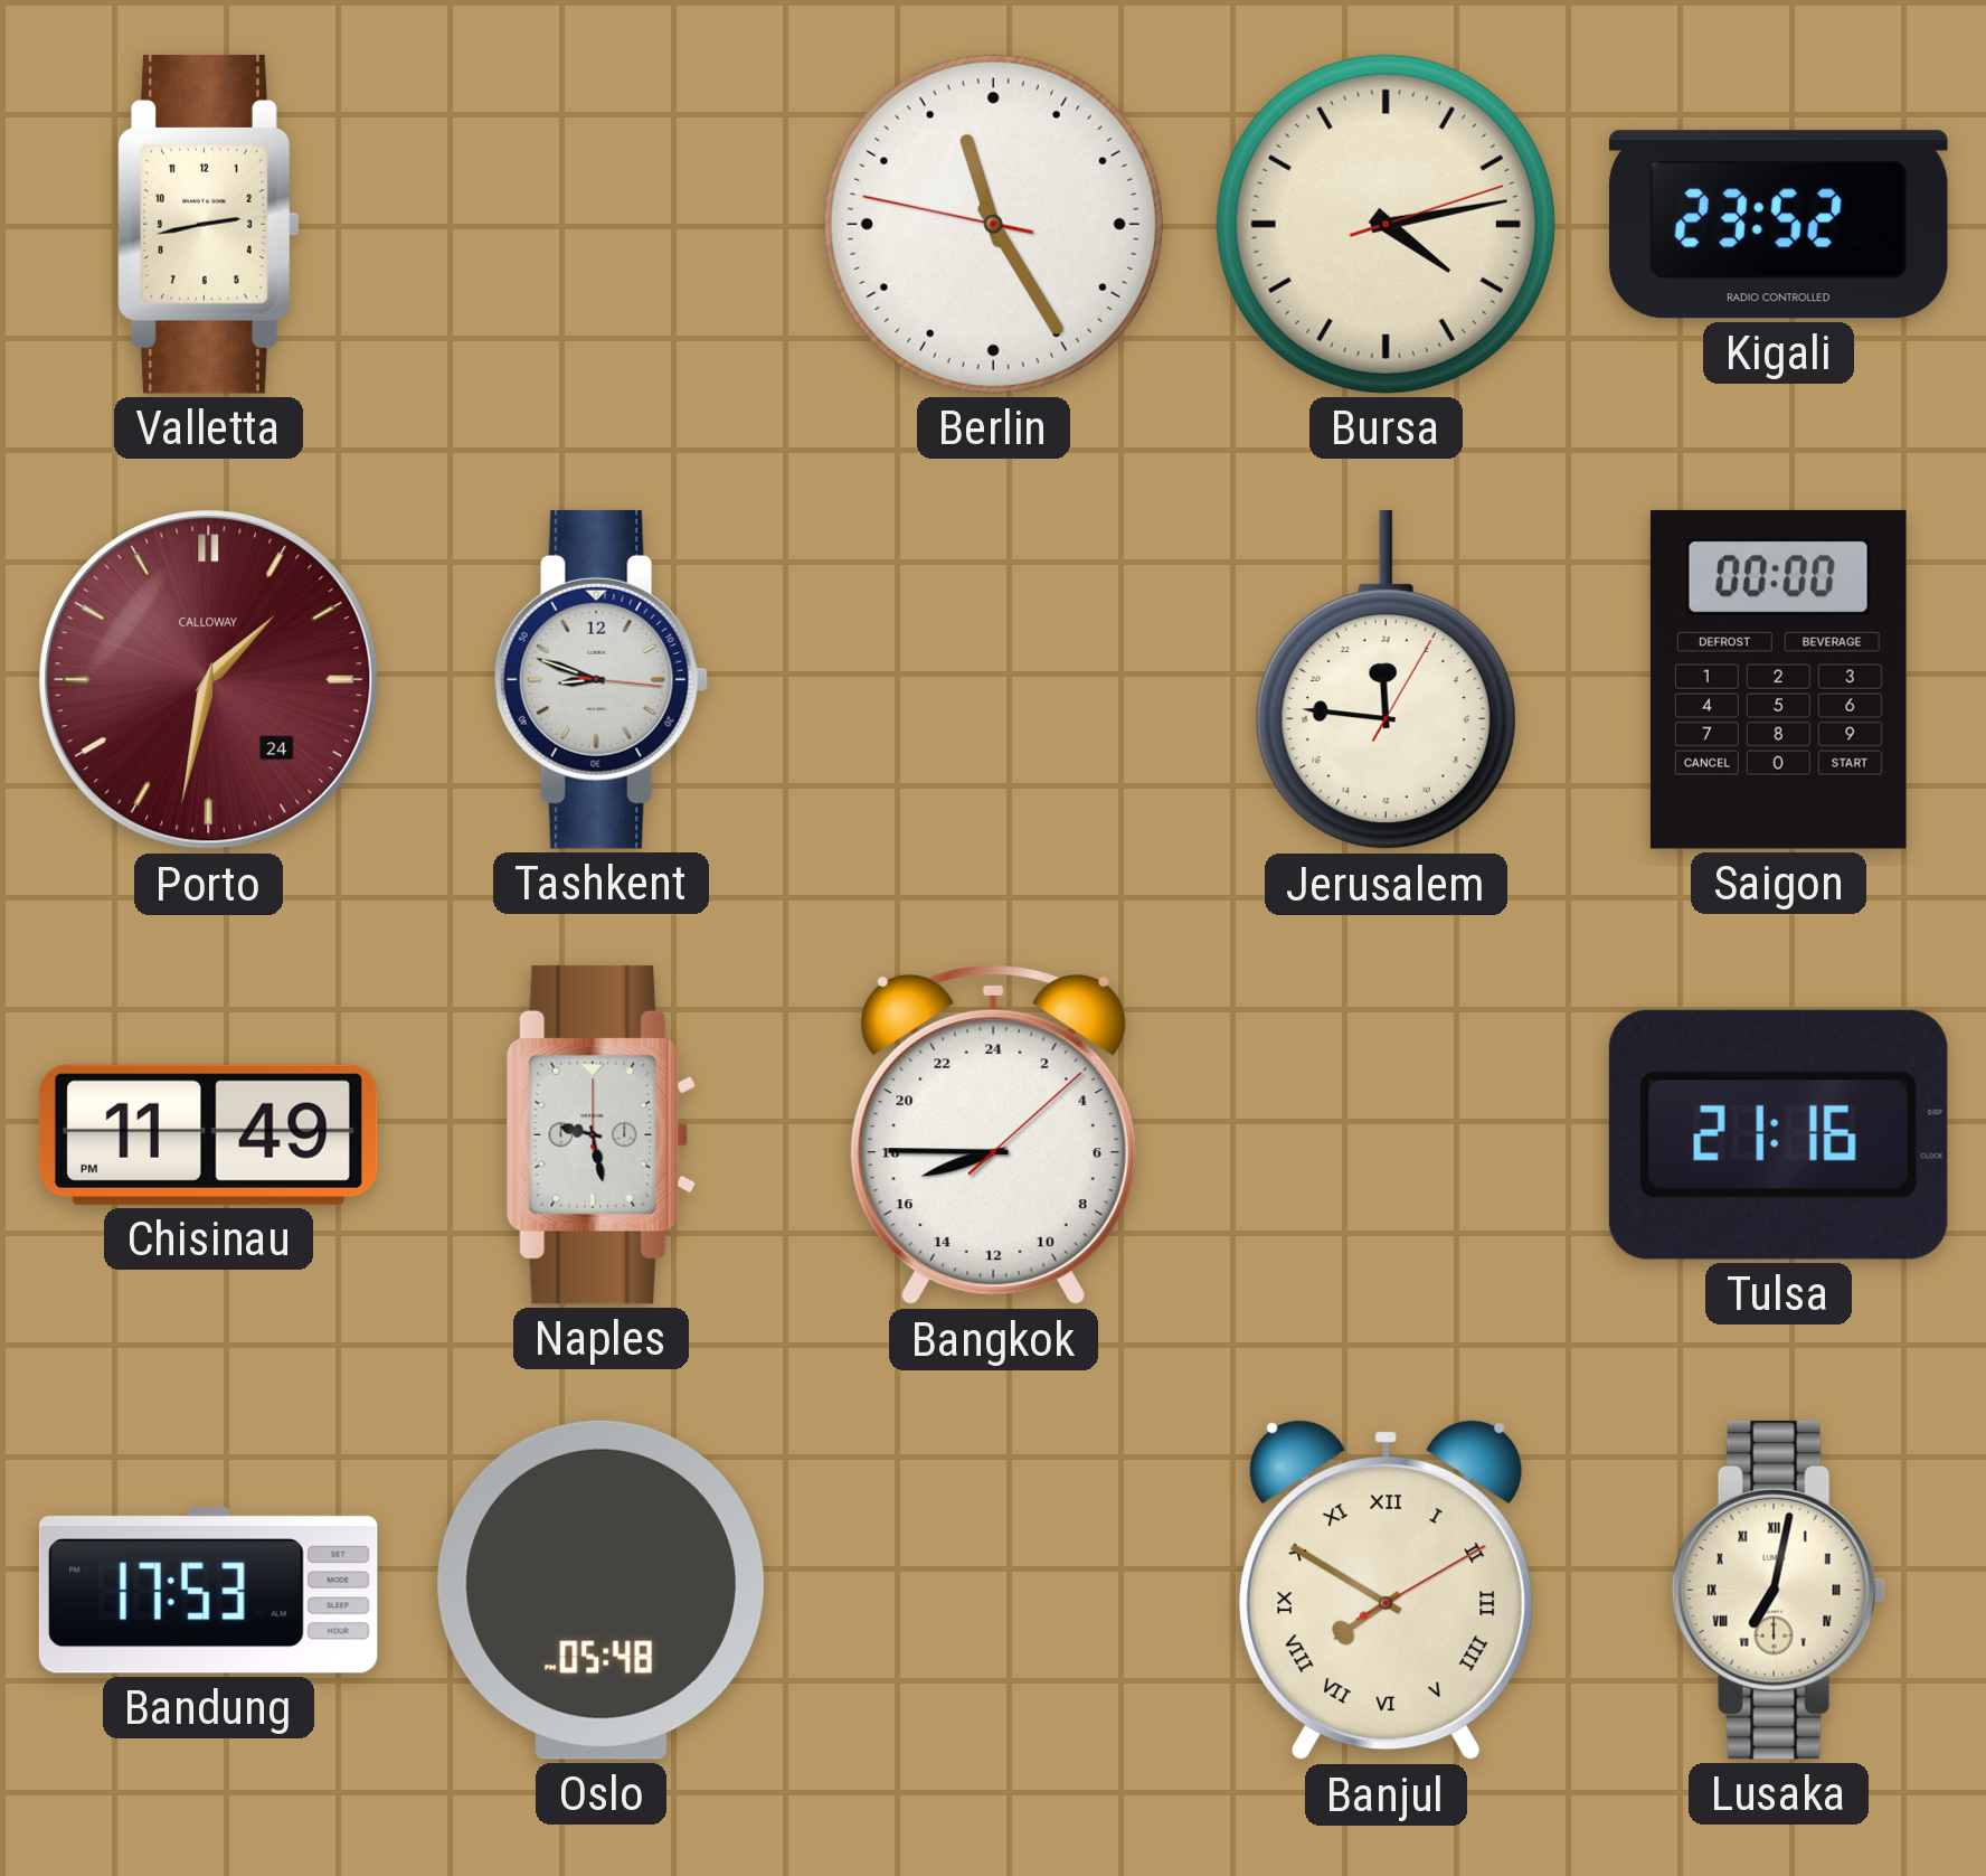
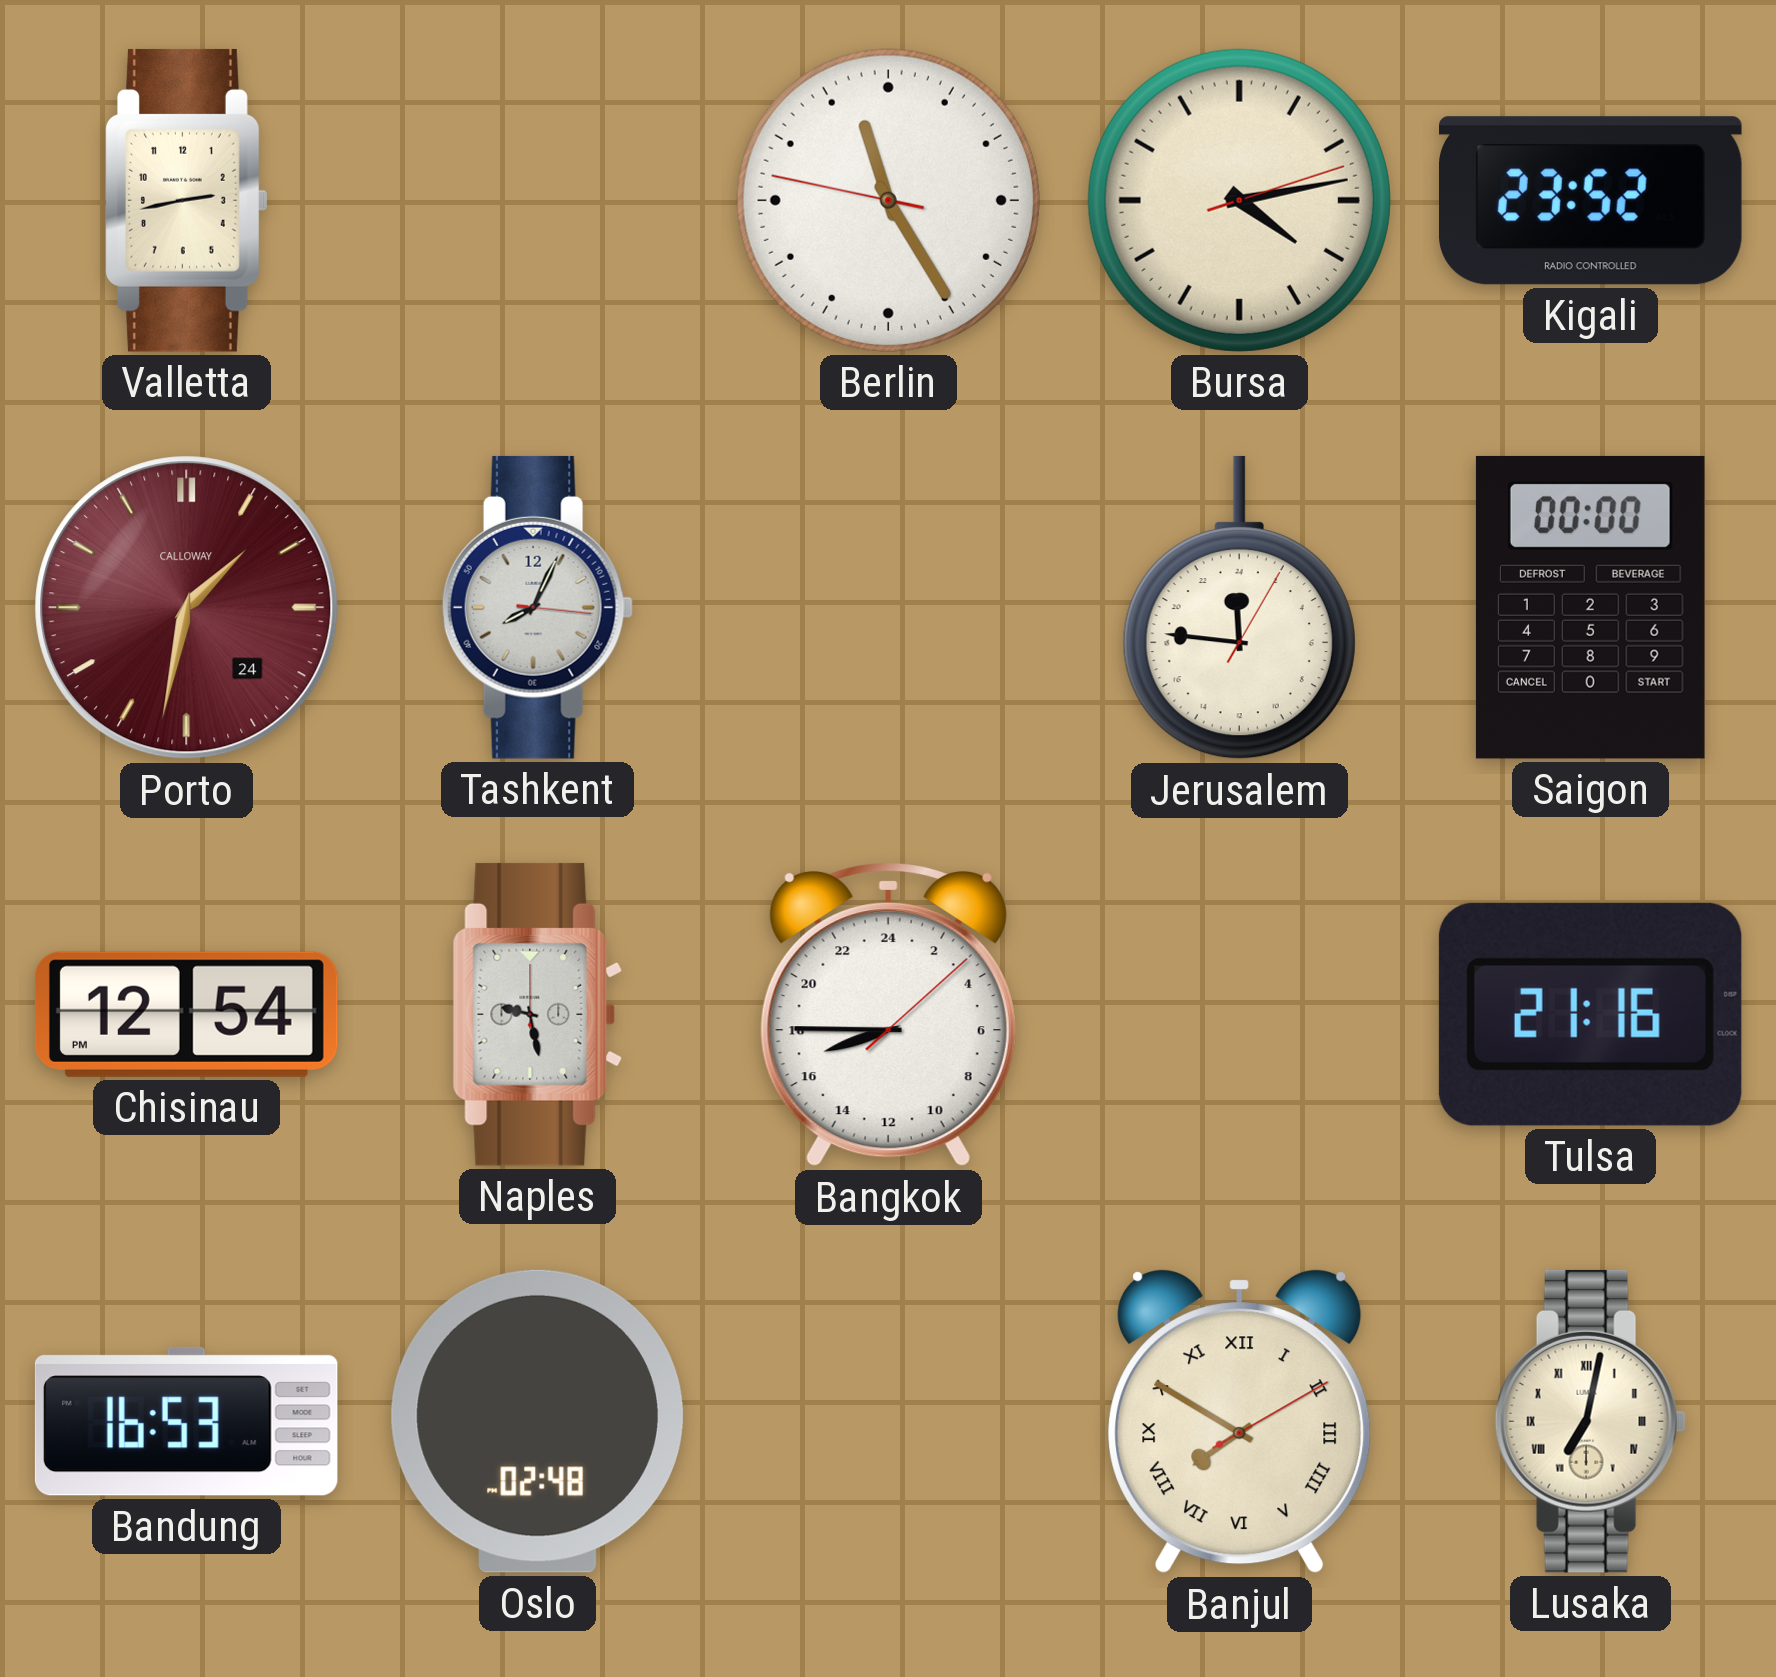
Tashkent: 8:48 -> 8:04 (537, 607)
Chisinau: 11:49 -> 12:54 (186, 1014)
Bandung: 17:53 -> 16:53 (186, 1421)
Oslo: 05:48 -> 02:48 (537, 1421)
